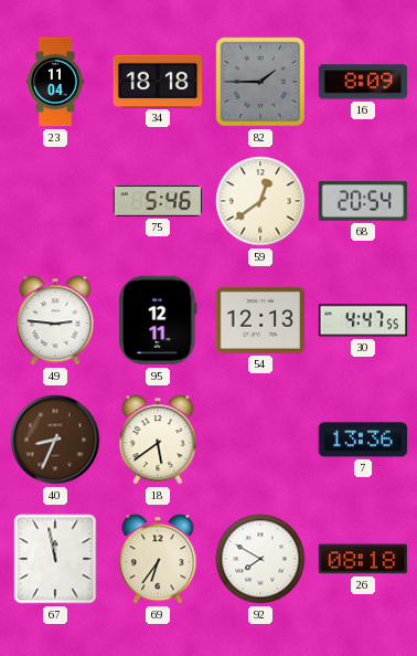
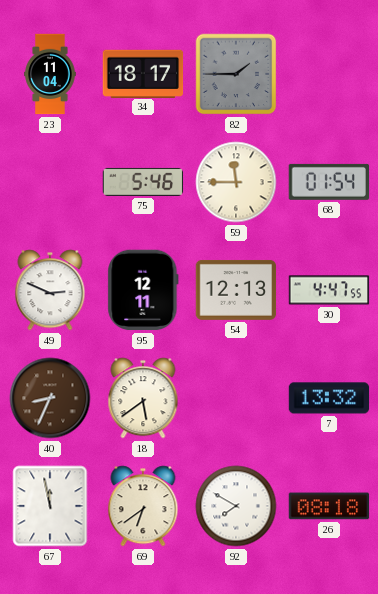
34: 18:18 -> 18:17 (143, 73)
16: 8:09 -> none (363, 82)
59: 12:39 -> 11:45 (236, 182)
68: 20:54 -> 01:54 (328, 182)
49: 2:46 -> 2:49 (50, 290)
7: 13:36 -> 13:32 (329, 398)
69: 6:36 -> 6:39 (143, 506)
